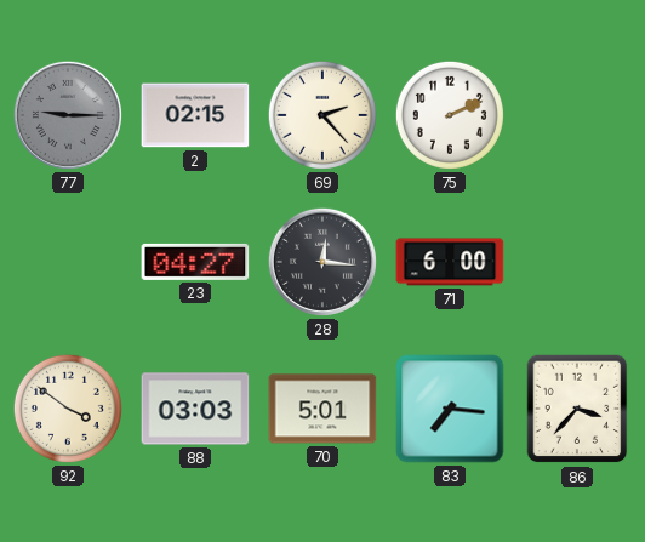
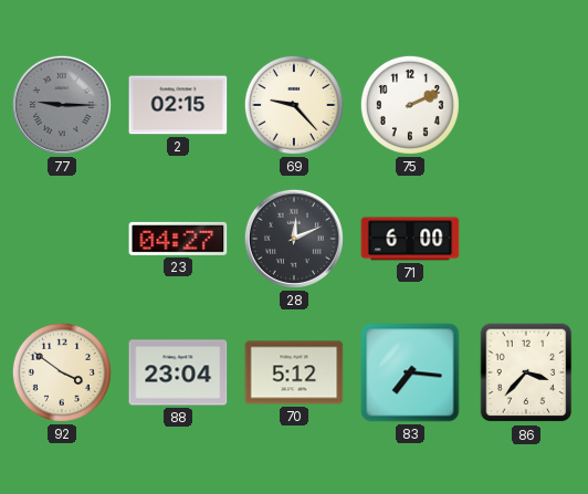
69: 2:23 -> 9:23 (294, 105)
28: 12:16 -> 12:11 (294, 239)
88: 03:03 -> 23:04 (178, 372)
70: 5:01 -> 5:12 (294, 372)
